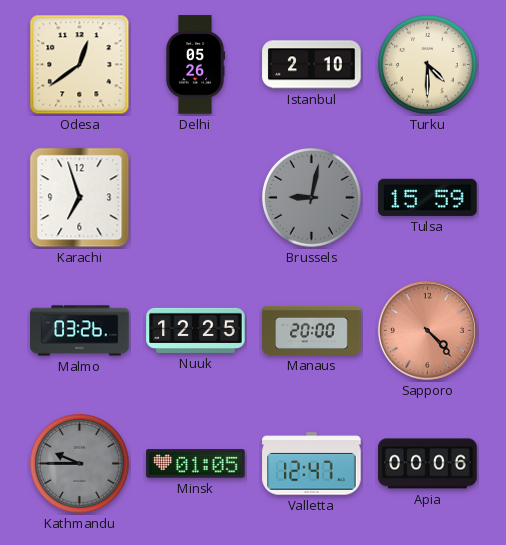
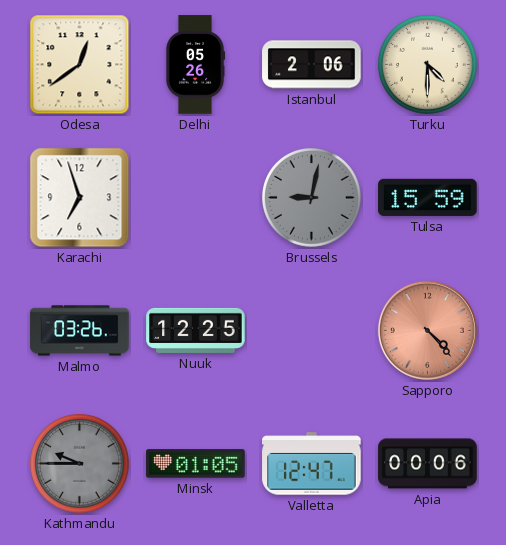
Istanbul: 2:10 -> 2:06 (312, 65)
Manaus: 20:00 -> none (312, 330)
